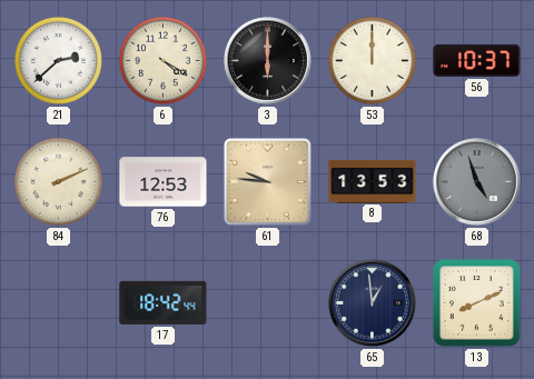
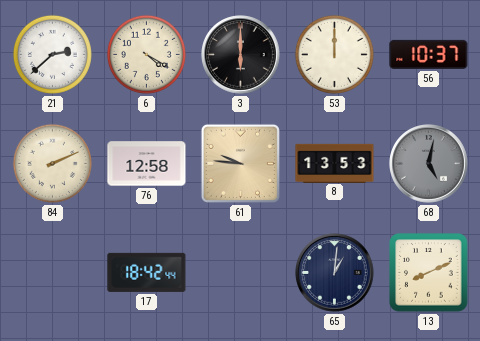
76: 12:53 -> 12:58 (147, 164)
68: 4:57 -> 5:02 (429, 164)
65: 12:59 -> 1:01 (335, 273)
